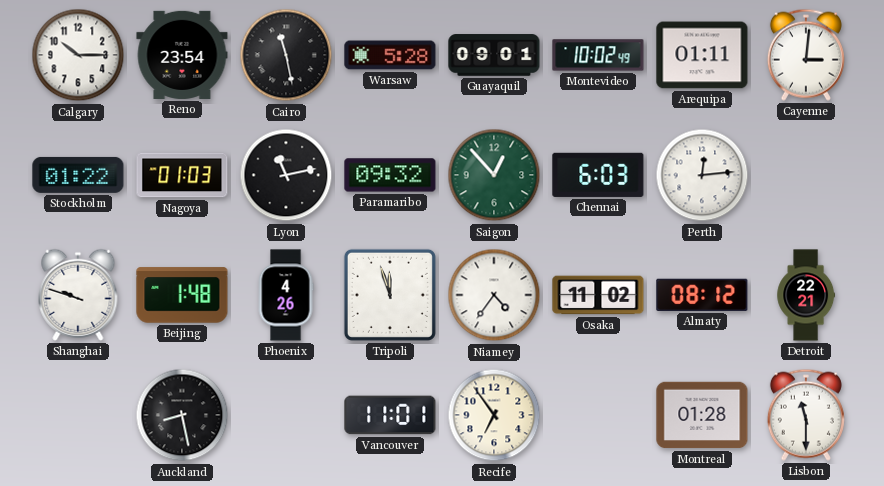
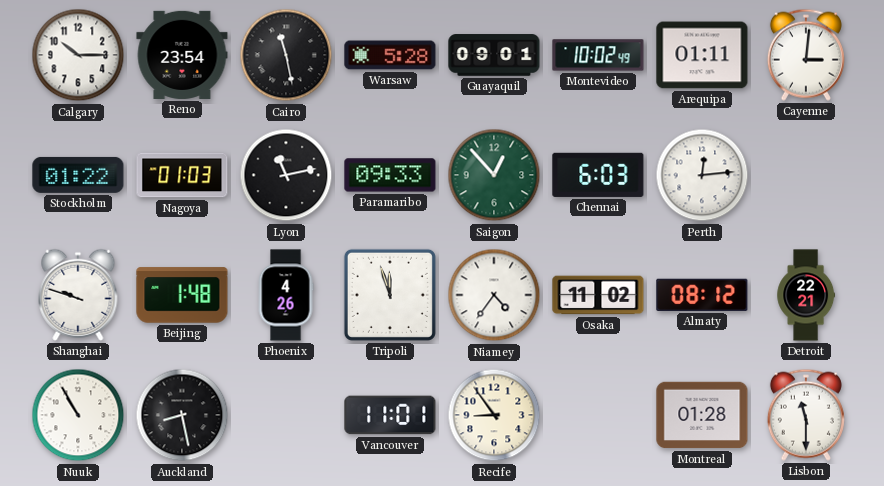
Paramaribo: 09:32 -> 09:33 (390, 175)
Nuuk: none -> 10:55 (78, 415)
Recife: 6:54 -> 8:54 (494, 415)
